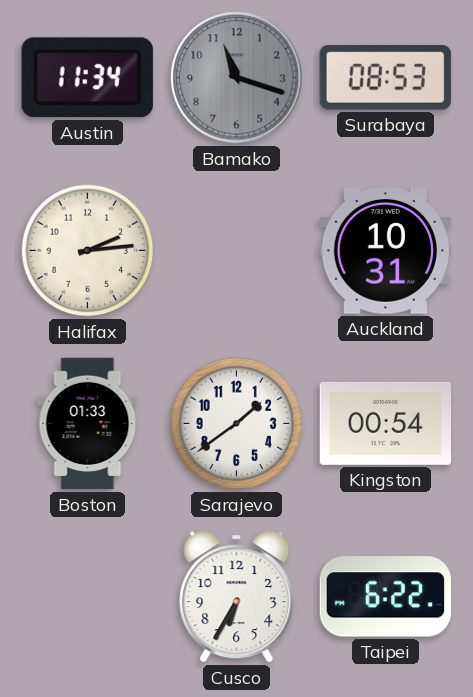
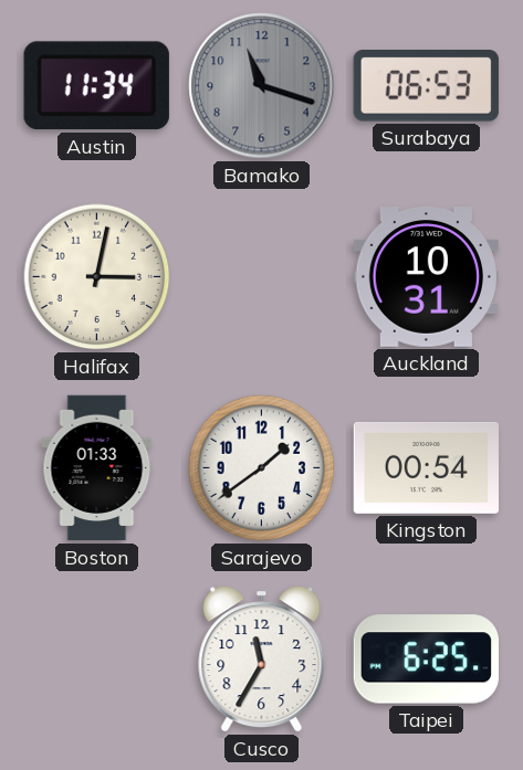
Surabaya: 08:53 -> 06:53 (426, 86)
Halifax: 2:14 -> 3:02 (97, 277)
Cusco: 6:35 -> 11:35 (262, 660)
Taipei: 6:22 -> 6:25 (426, 660)
